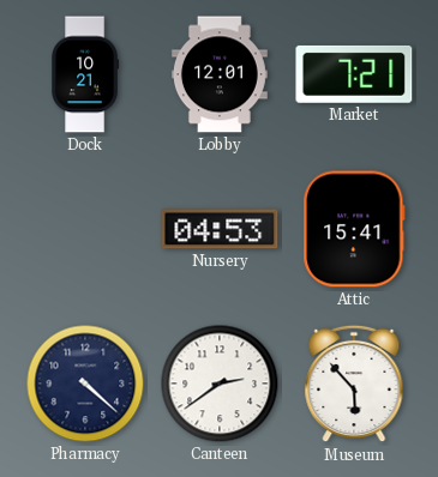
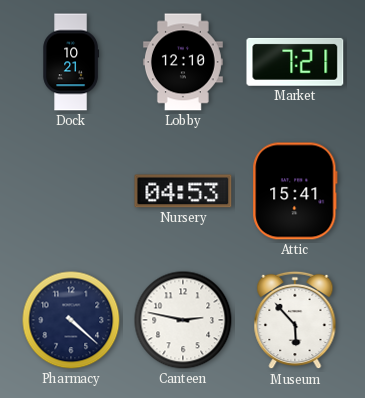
Lobby: 12:01 -> 12:10 (183, 62)
Canteen: 2:39 -> 2:47 (183, 320)
